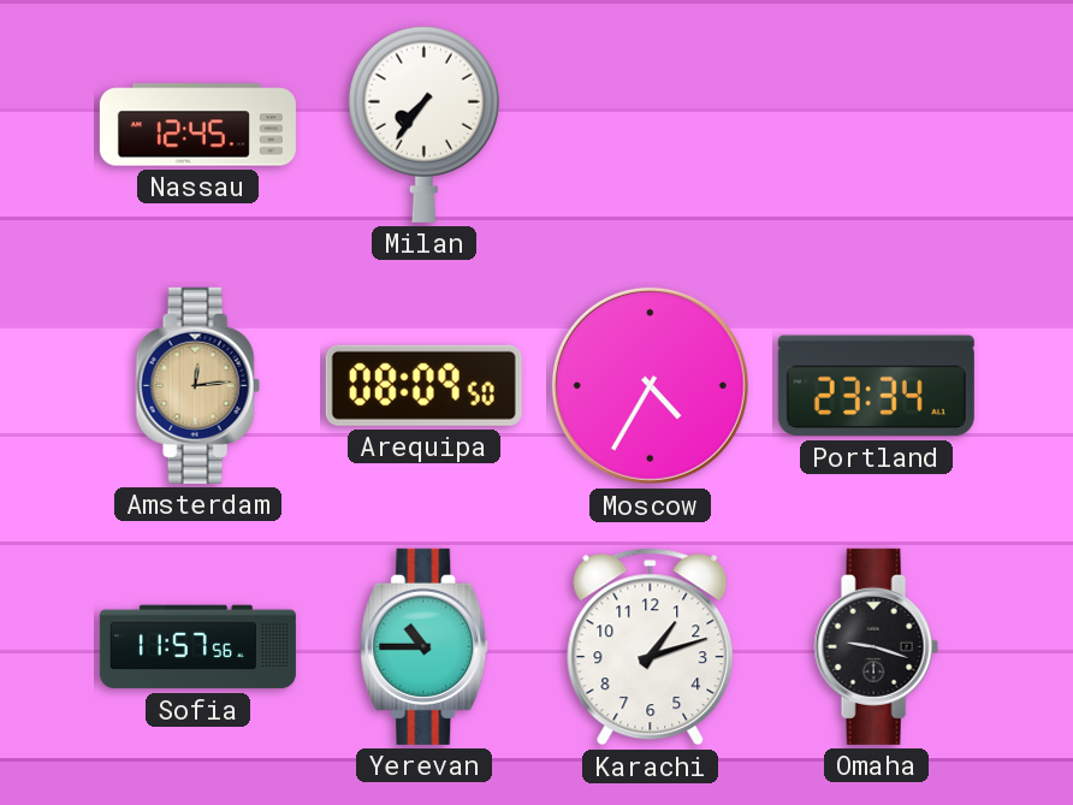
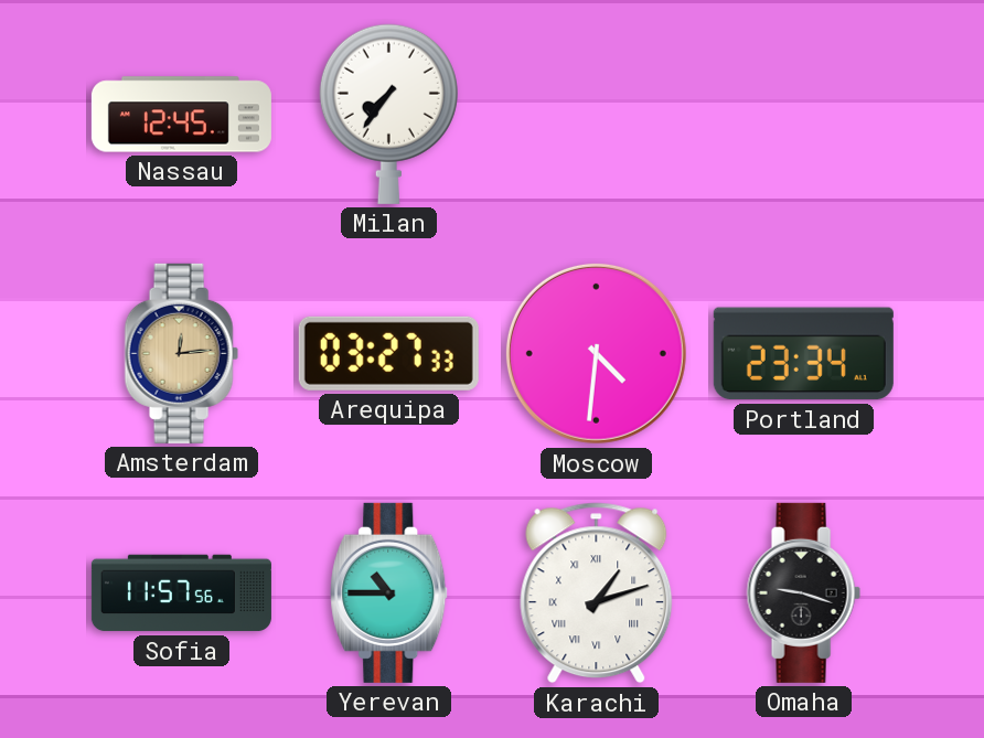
Arequipa: 08:09 -> 03:27 (388, 353)
Moscow: 4:35 -> 4:31 (596, 353)
Karachi numerals: Arabic -> Roman (597, 593)
